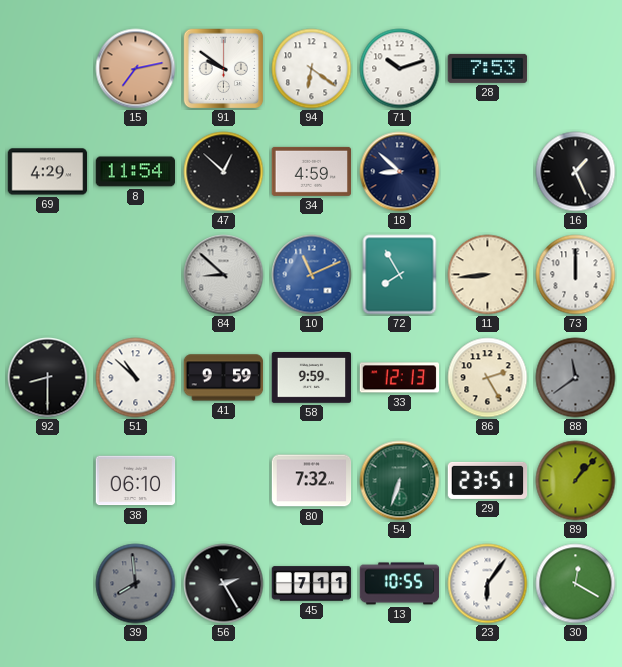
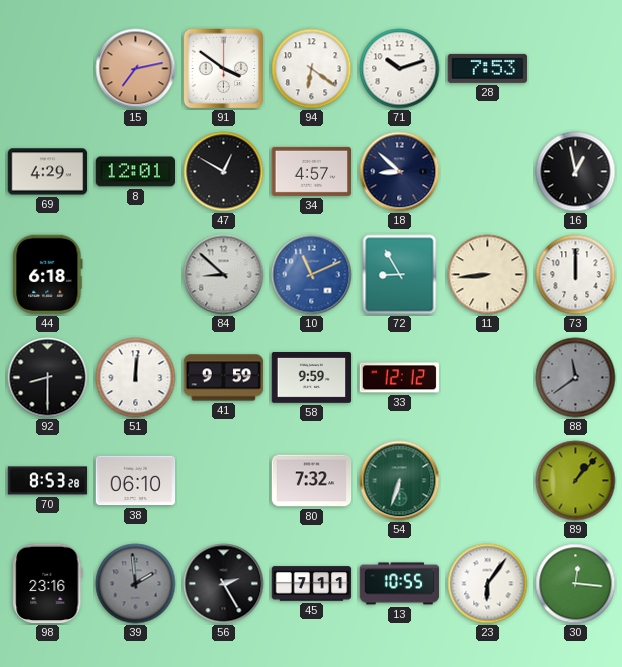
91: 9:51 -> 3:51 (224, 69)
8: 11:54 -> 12:01 (136, 172)
47: 12:52 -> 12:50 (224, 172)
34: 4:59 -> 4:57 (312, 171)
16: 1:26 -> 12:58 (576, 172)
44: none -> 6:18 (48, 275)
72: 7:55 -> 8:55 (400, 275)
51: 10:52 -> 12:01 (136, 378)
33: 12:13 -> 12:12 (400, 378)
86: 2:25 -> none (488, 378)
70: none -> 8:53 (48, 481)
29: 23:51 -> none (488, 480)
98: none -> 23:16 (48, 584)
39: 7:59 -> 1:59 (136, 584)
30: 12:20 -> 12:16 (576, 584)
